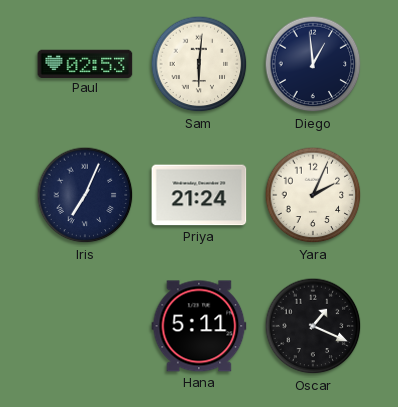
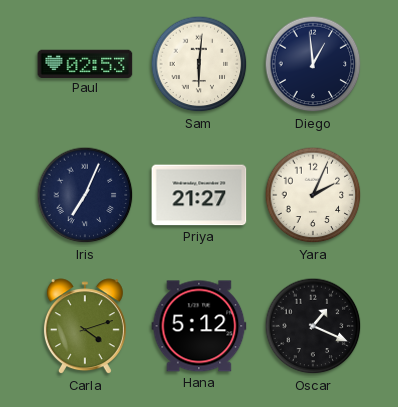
Priya: 21:24 -> 21:27 (199, 195)
Carla: none -> 4:12 (85, 327)
Hana: 5:11 -> 5:12 (199, 326)
